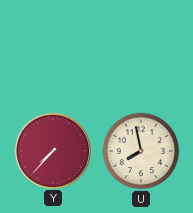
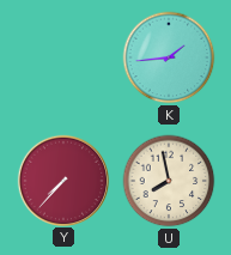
K: none -> 1:44 (169, 57)
